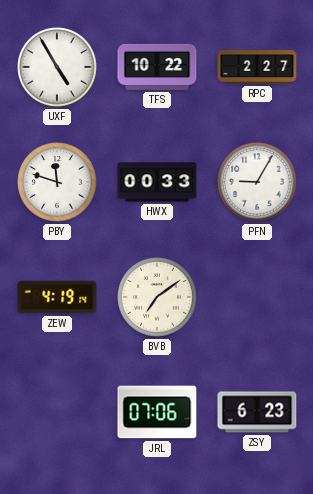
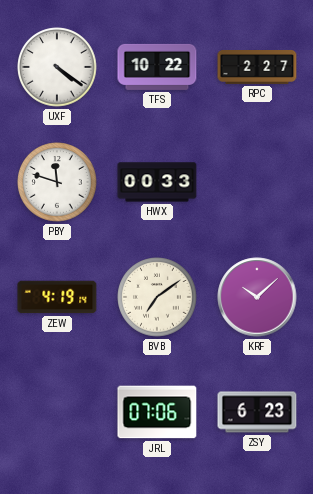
UXF: 4:55 -> 4:21 (57, 67)
PFN: 9:05 -> none (257, 182)
KRF: none -> 10:08 (257, 297)
